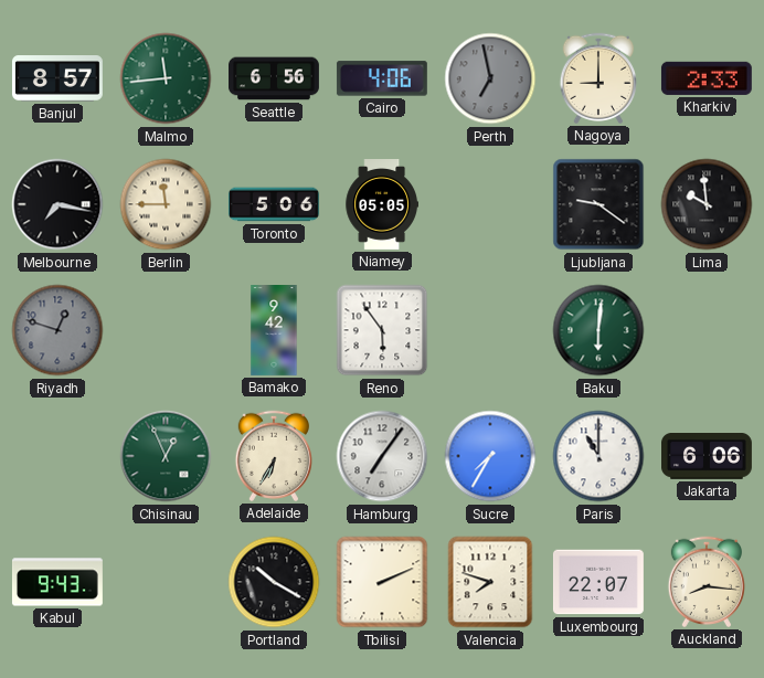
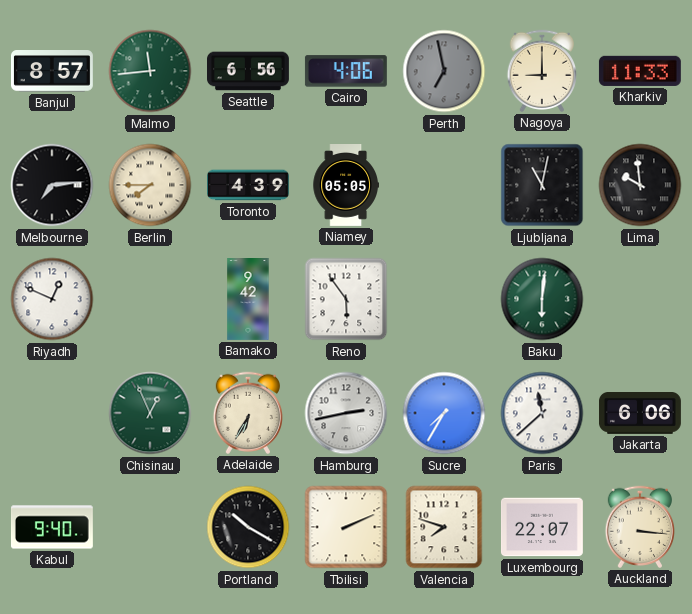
Kharkiv: 2:33 -> 11:33 (640, 71)
Melbourne: 7:17 -> 7:14 (52, 185)
Berlin: 11:45 -> 7:45 (150, 185)
Toronto: 5:06 -> 4:39 (249, 185)
Ljubljana: 9:21 -> 11:02 (542, 185)
Riyadh: 12:48 -> 12:49 (52, 299)
Riyadh dial: grey -> white (52, 299)
Hamburg: 7:06 -> 2:43 (346, 413)
Paris: 11:00 -> 11:38 (542, 413)
Kabul: 9:43 -> 9:40 (52, 527)
Auckland: 8:16 -> 3:16 (639, 527)
